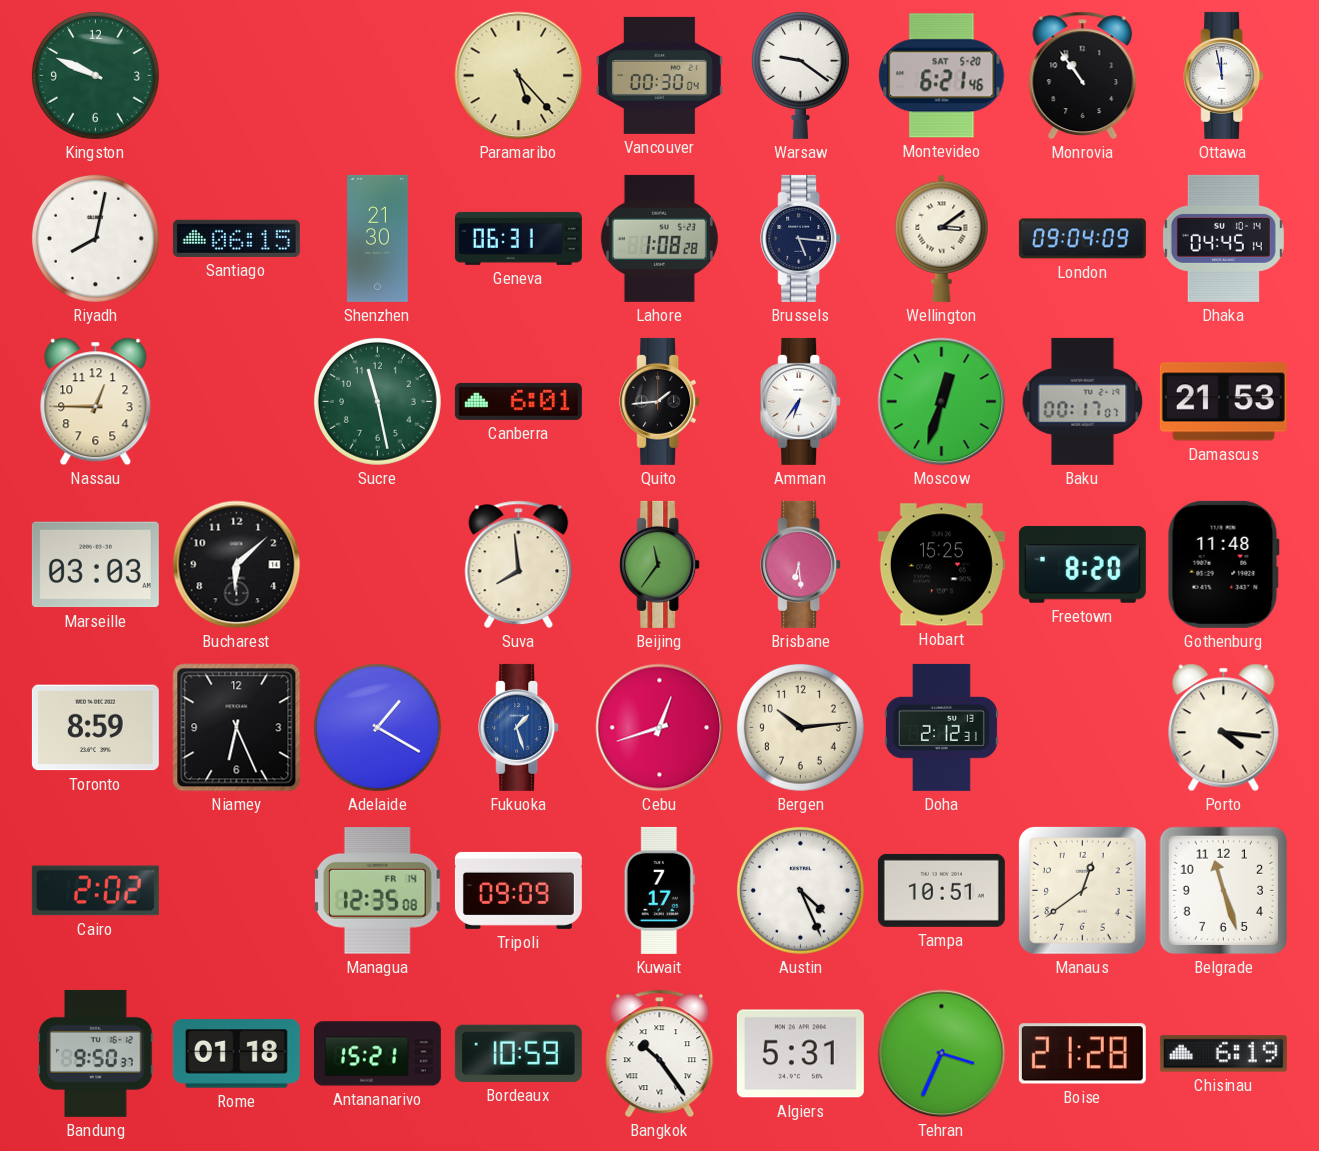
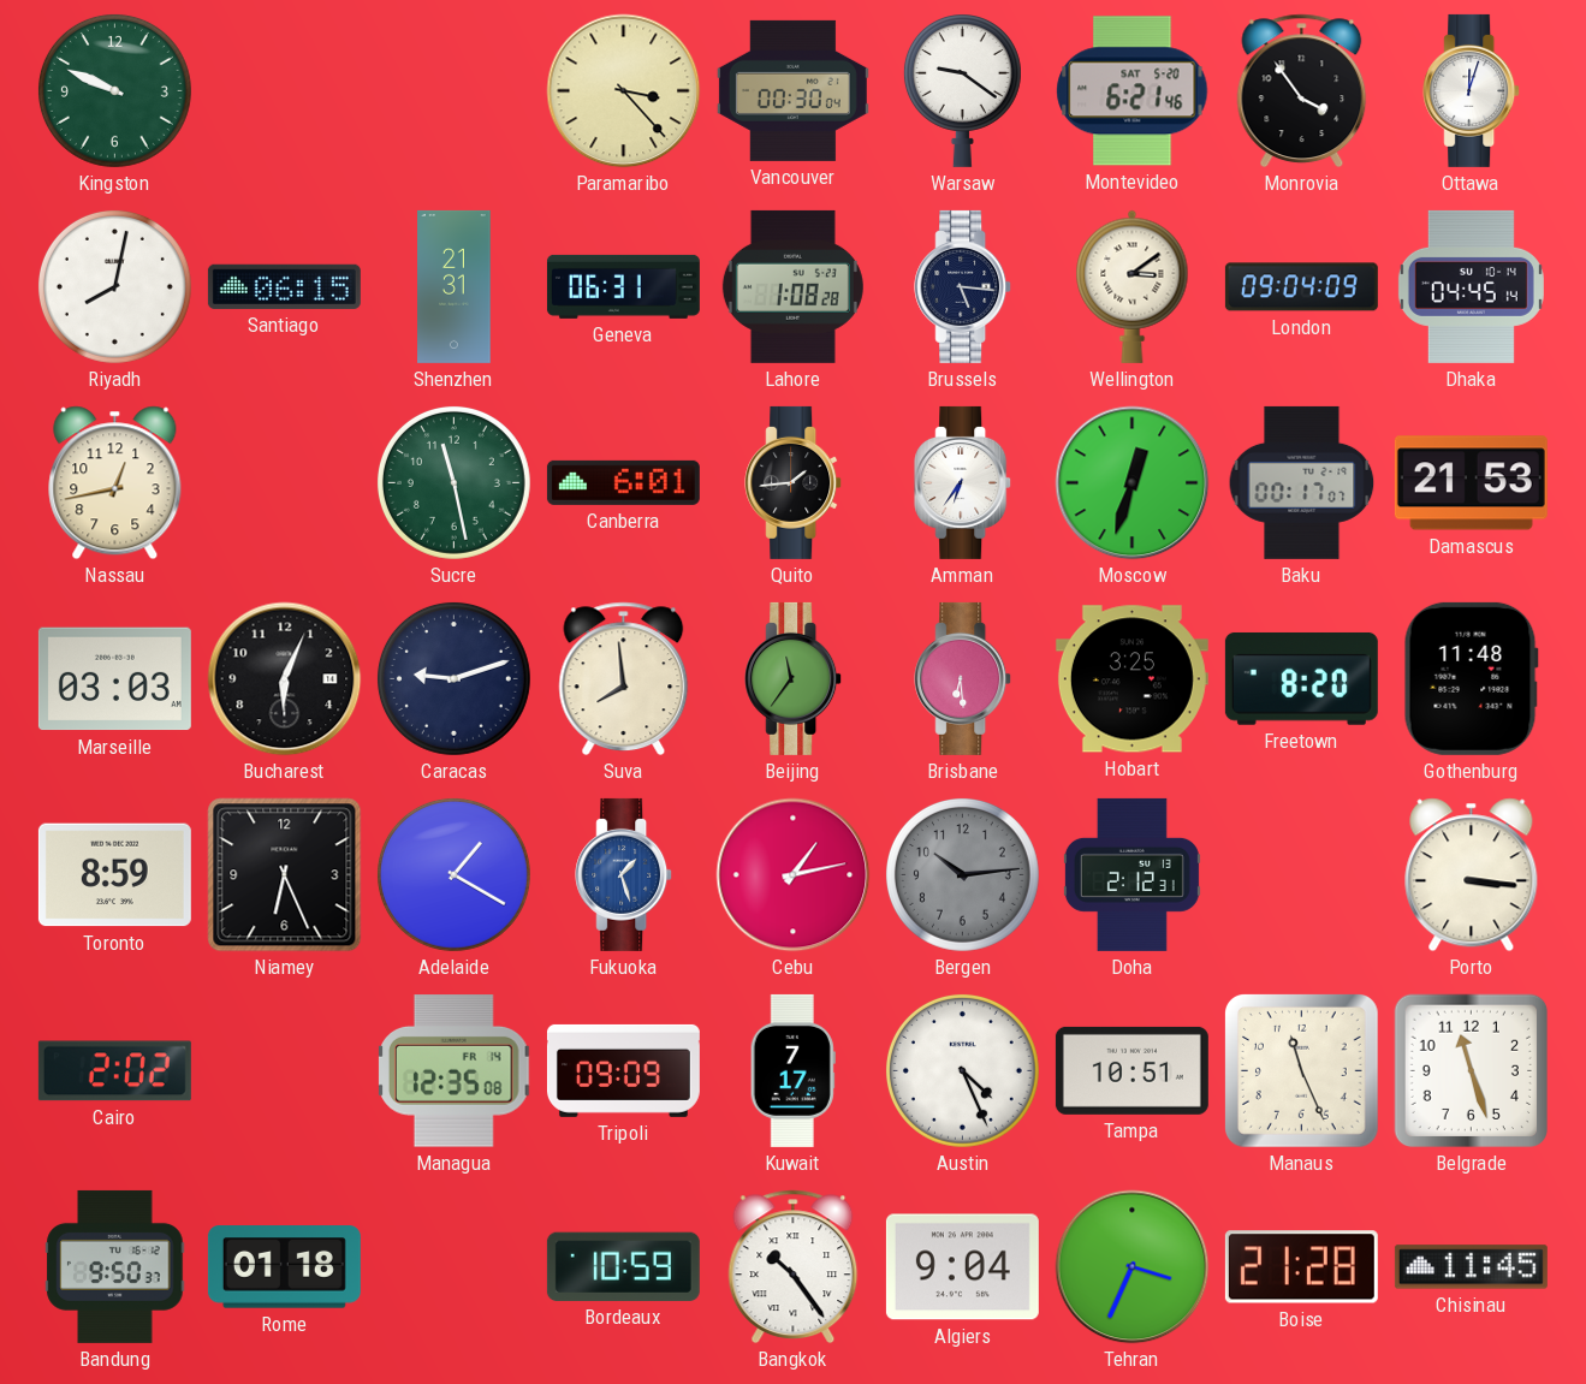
Paramaribo: 5:23 -> 3:23 (624, 91)
Monrovia: 10:54 -> 3:54 (1302, 91)
Ottawa: 11:58 -> 12:03 (1472, 90)
Shenzhen: 21:30 -> 21:31 (455, 286)
Nassau: 12:45 -> 12:43 (115, 483)
Bucharest: 6:08 -> 6:04 (285, 679)
Caracas: none -> 9:12 (453, 678)
Hobart: 15:25 -> 3:25 (1131, 679)
Cebu: 12:42 -> 1:13 (794, 875)
Bergen dial: cream -> grey (962, 874)
Porto: 4:16 -> 3:16 (1472, 875)
Manaus: 12:39 -> 11:26 (1302, 1071)
Antananarivo: 15:21 -> none (377, 1054)
Algiers: 5:31 -> 9:04 (962, 1267)
Chisinau: 6:19 -> 11:45 (1471, 1267)
